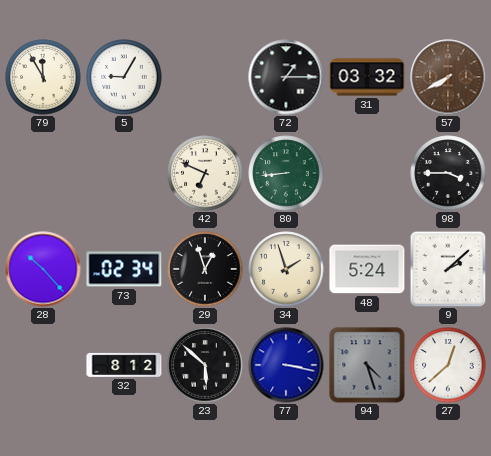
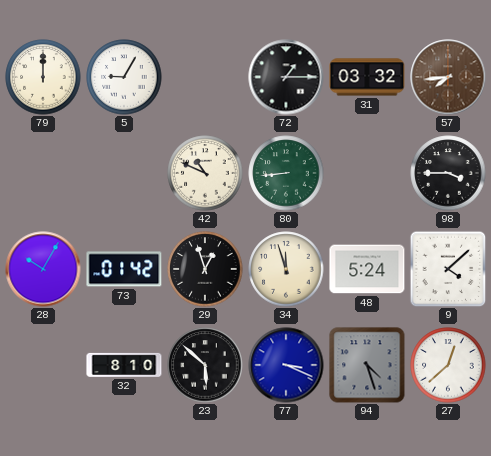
79: 11:55 -> 12:00 (43, 77)
57: 7:40 -> 7:44 (448, 77)
42: 6:49 -> 10:49 (205, 173)
28: 10:23 -> 10:05 (43, 269)
73: 02:34 -> 01:42 (124, 269)
34: 1:57 -> 11:57 (286, 269)
9: 2:08 -> 4:08 (448, 269)
32: 8:12 -> 8:10 (124, 365)
77: 3:17 -> 3:19 (286, 365)
